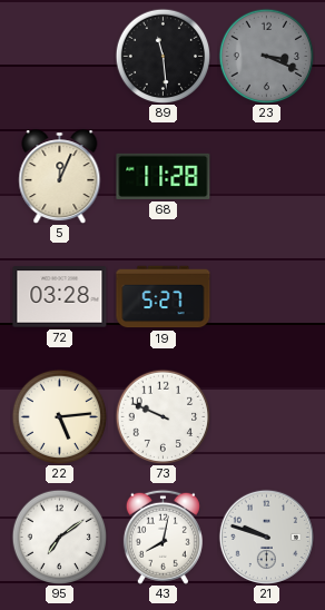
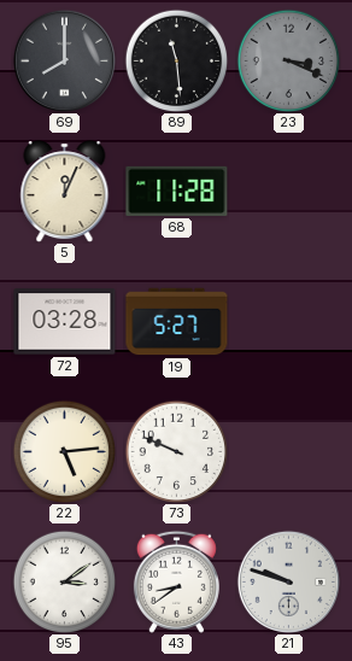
69: none -> 8:00 (64, 60)
95: 7:09 -> 3:09 (64, 581)
43: 8:02 -> 8:39 (176, 581)
